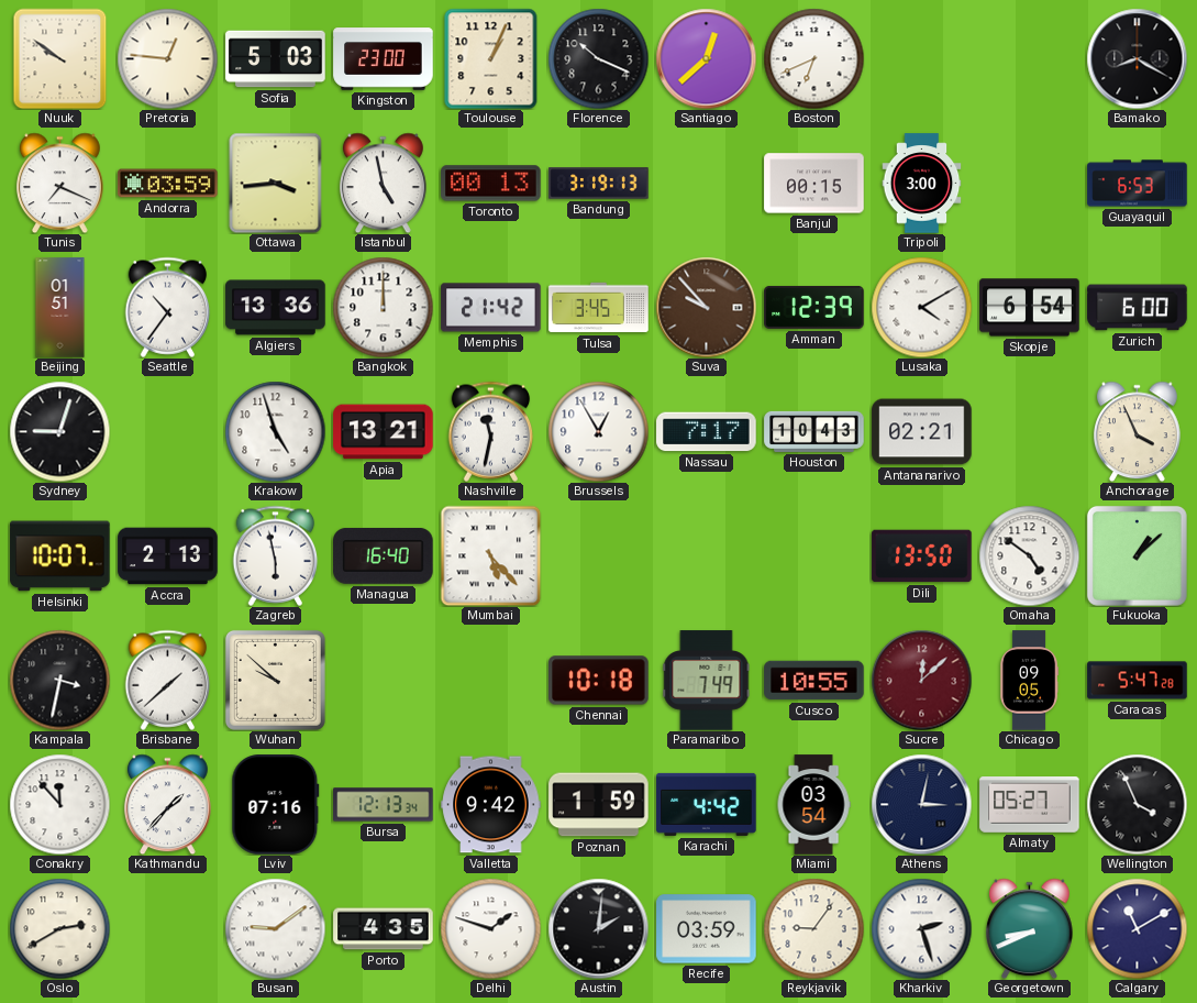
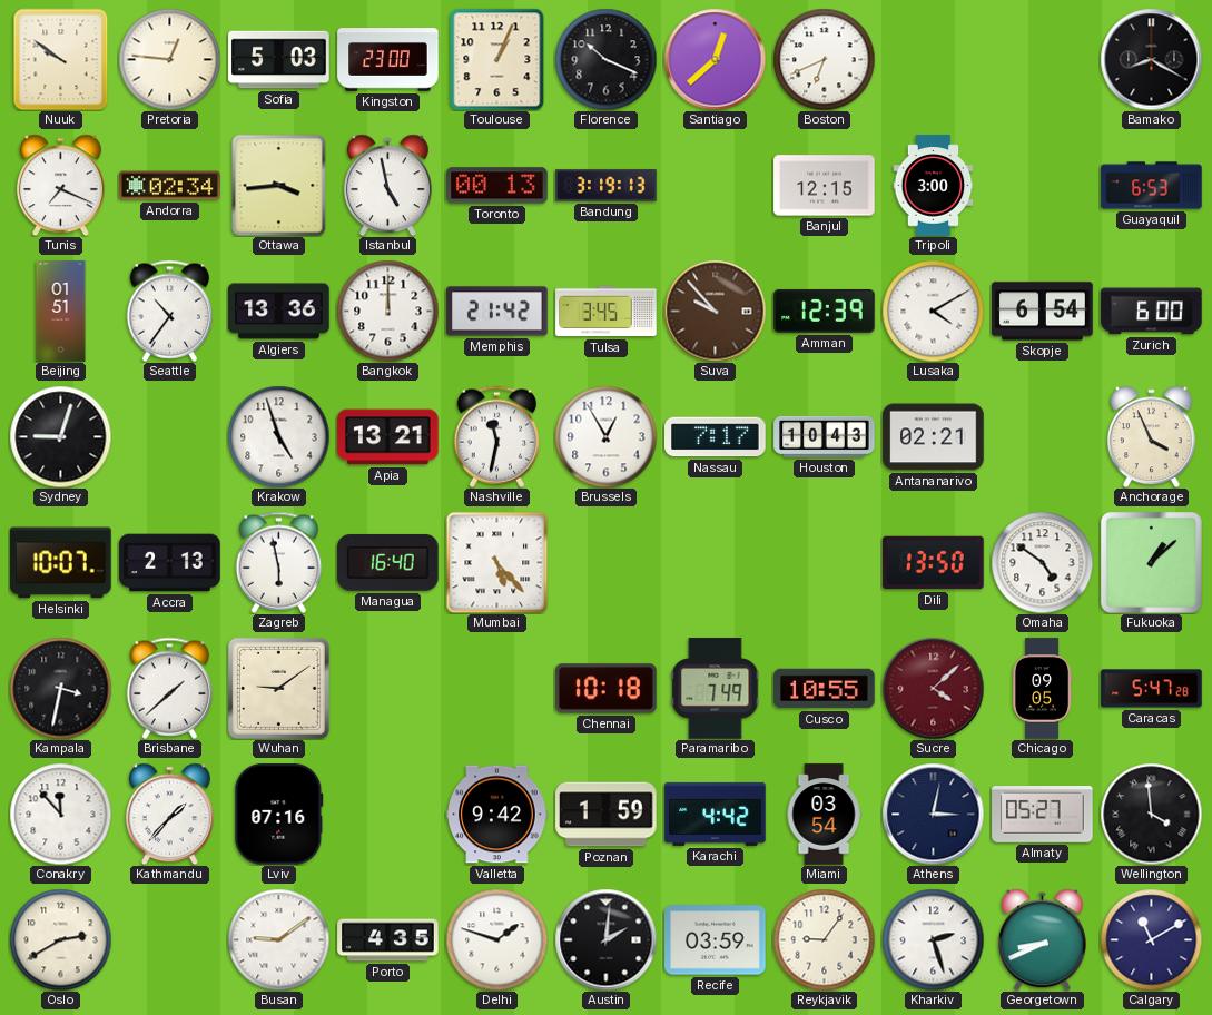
Andorra: 03:59 -> 02:34 (170, 186)
Banjul: 00:15 -> 12:15 (825, 186)
Wuhan: 9:52 -> 9:09 (278, 688)
Sucre: 12:08 -> 4:08 (933, 688)
Bursa: 12:13 -> none (384, 805)
Wellington: 3:56 -> 3:59 (1151, 814)
